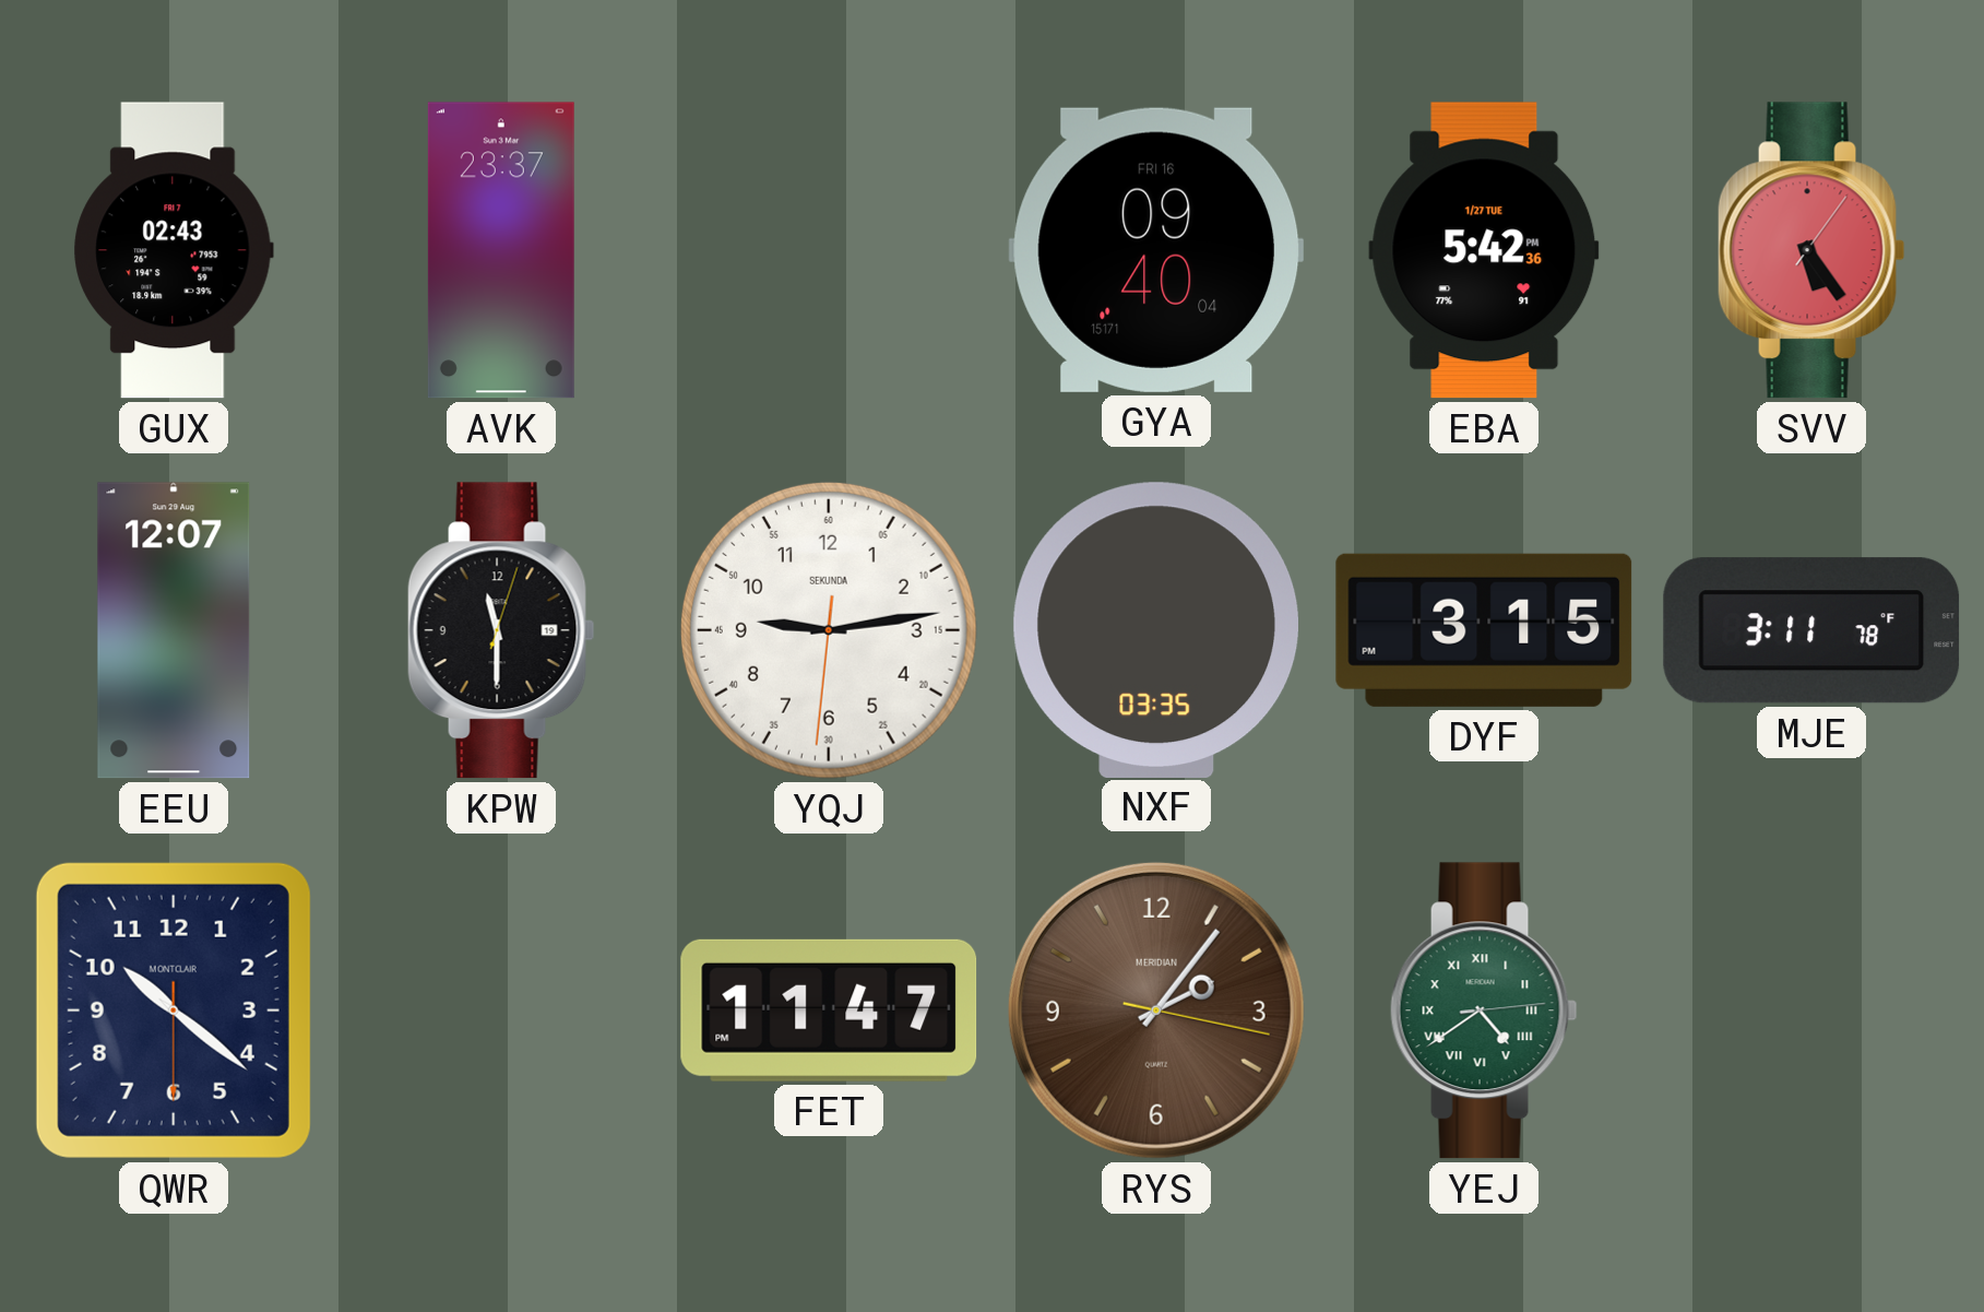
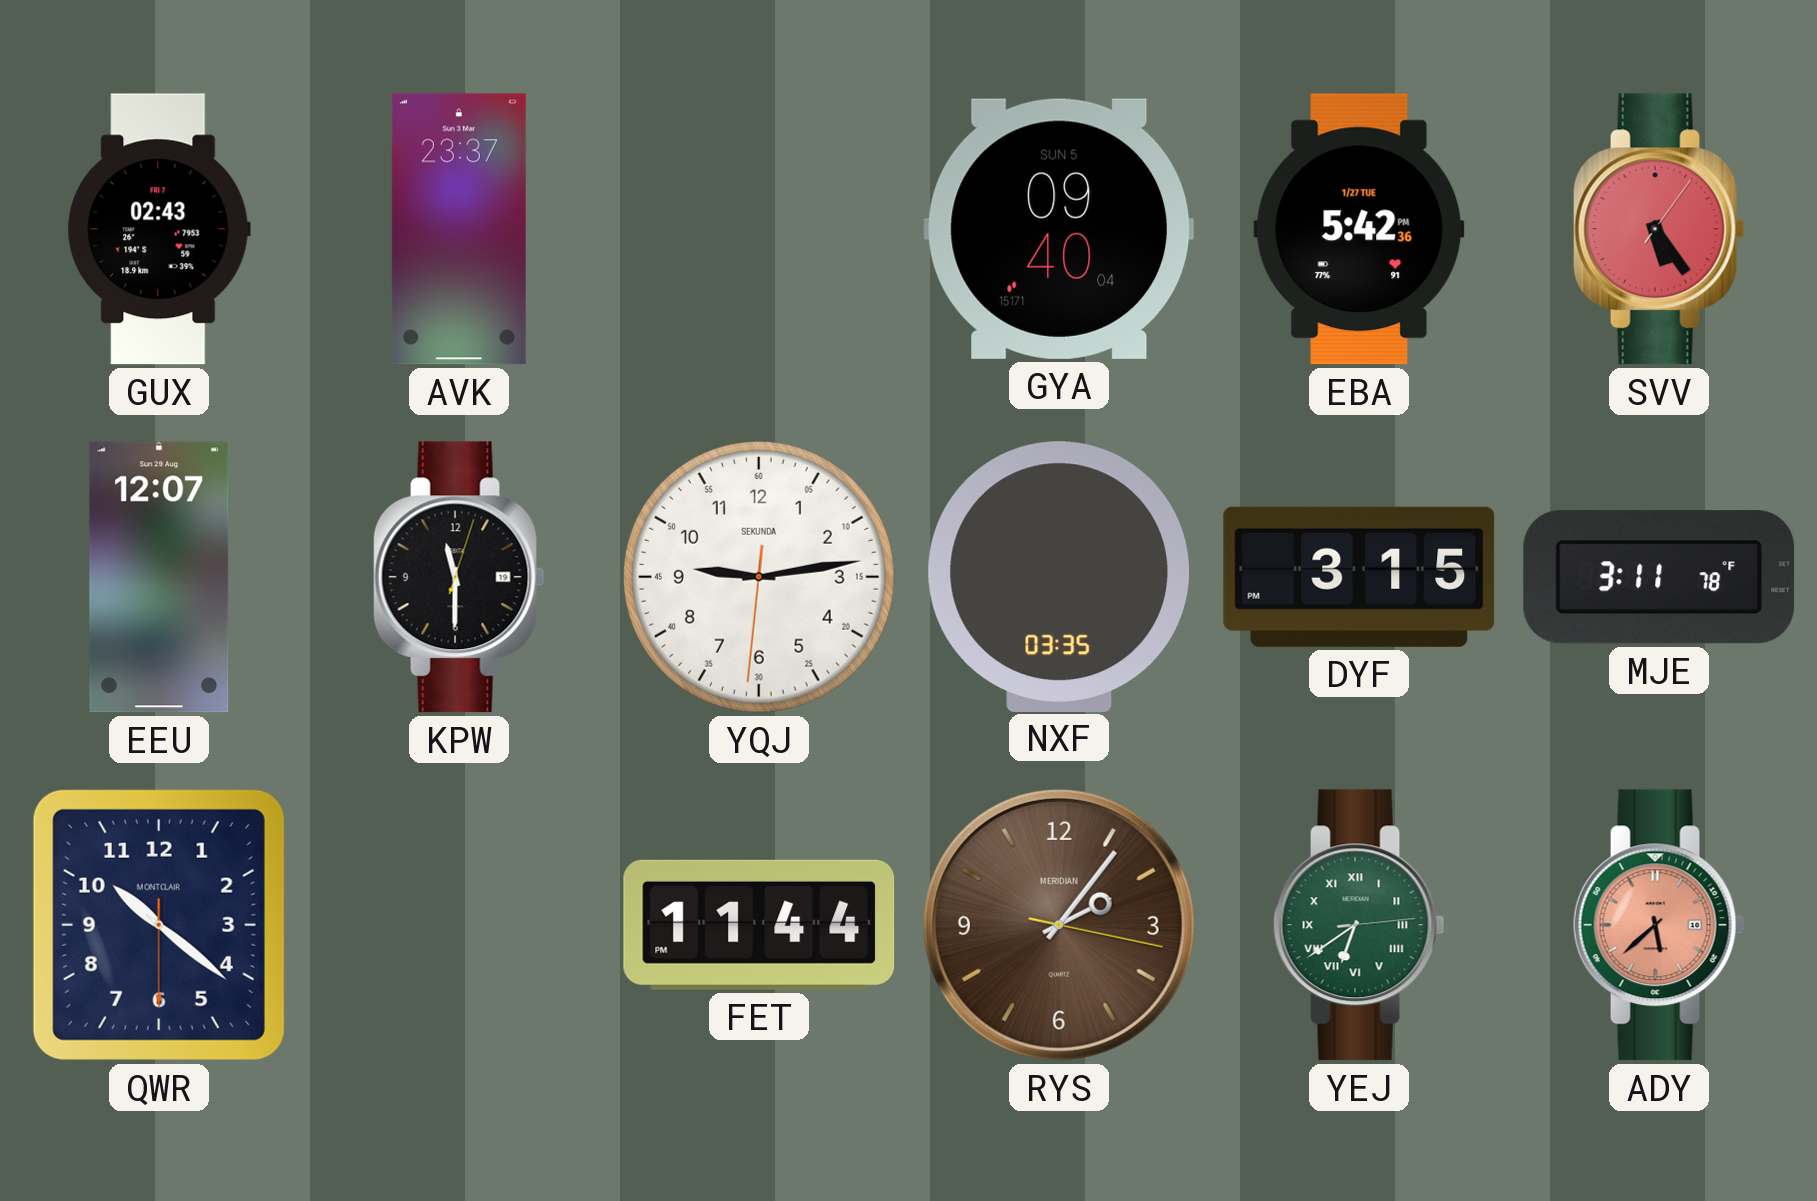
GYA date: FRI 16 -> SUN 5 (1059, 229)
FET: 11:47 -> 11:44 (759, 925)
YEJ: 4:39 -> 6:39 (1359, 925)
ADY: none -> 5:38 (1659, 925)
